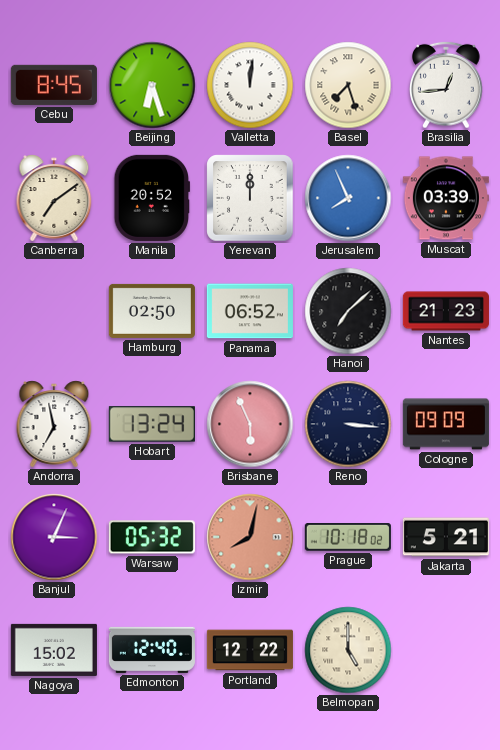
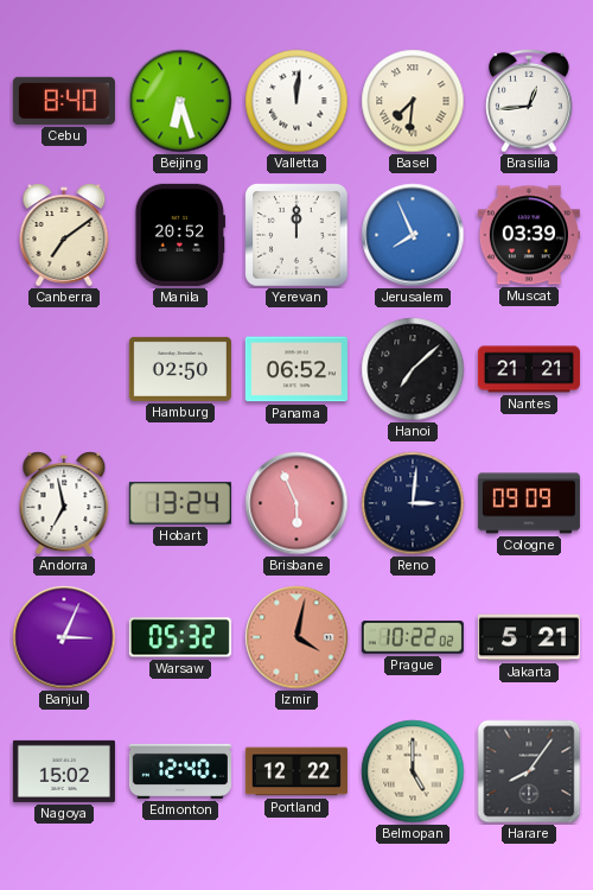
Cebu: 8:45 -> 8:40 (64, 101)
Basel: 7:27 -> 7:31 (413, 101)
Nantes: 21:23 -> 21:21 (529, 369)
Reno: 3:16 -> 3:01 (413, 503)
Izmir: 8:02 -> 4:02 (296, 637)
Prague: 10:18 -> 10:22 (413, 638)
Harare: none -> 8:06 (529, 771)
